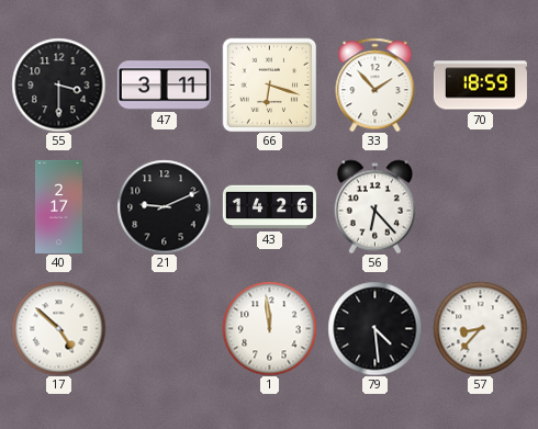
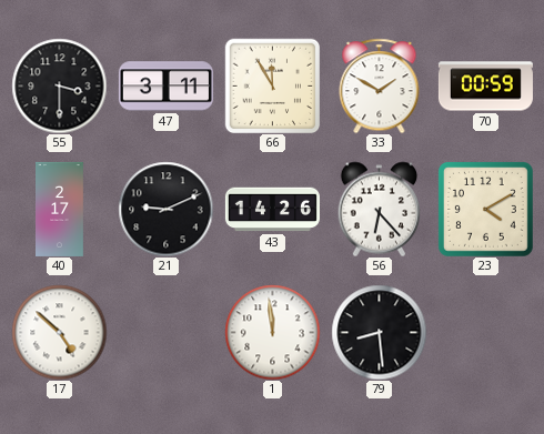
66: 6:18 -> 11:55 (272, 85)
33: 1:53 -> 1:50 (380, 85)
70: 18:59 -> 00:59 (485, 87)
23: none -> 4:10 (485, 209)
79: 4:29 -> 8:29 (379, 332)
57: 8:37 -> none (480, 328)
